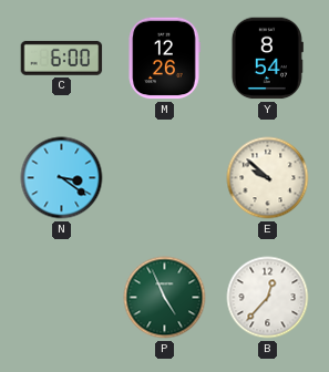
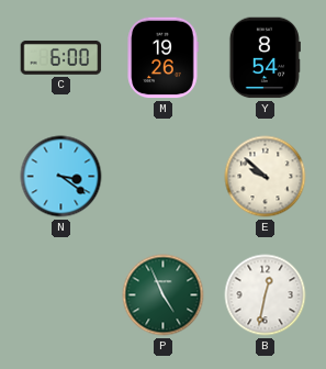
M: 12:26 -> 19:26 (162, 58)
B: 12:37 -> 12:32 (266, 295)
